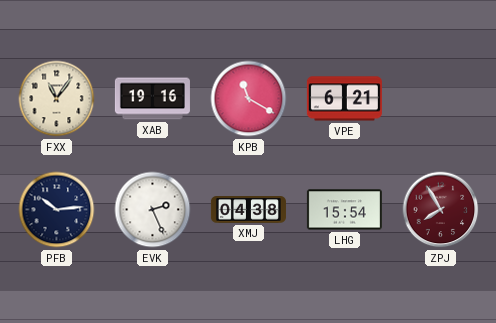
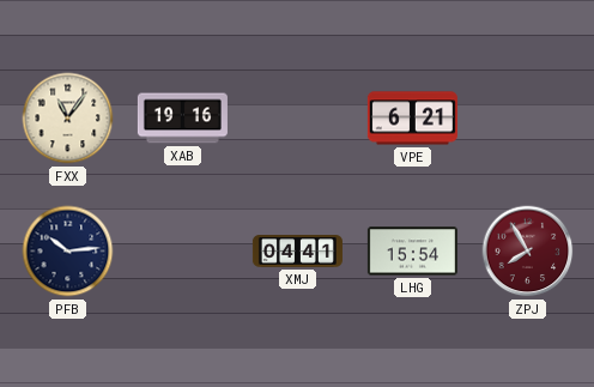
KPB: 11:20 -> none (249, 99)
EVK: 2:26 -> none (153, 210)
XMJ: 04:38 -> 04:41 (297, 252)
